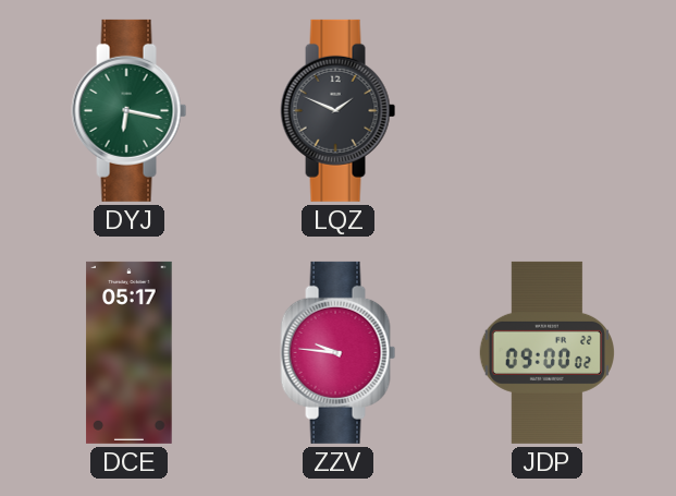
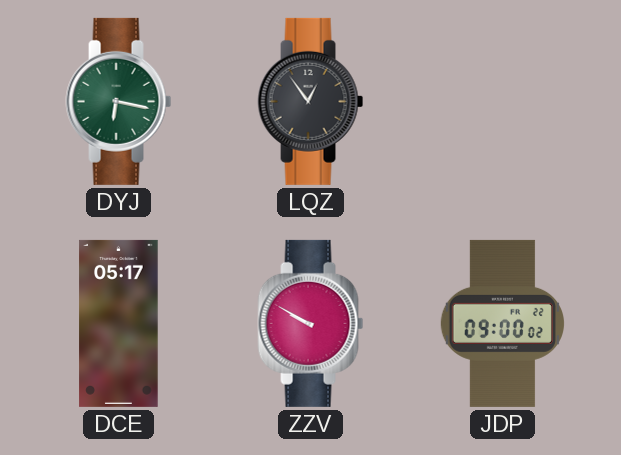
LQZ: 1:49 -> 12:54 (311, 101)
ZZV: 9:46 -> 9:50 (311, 323)
